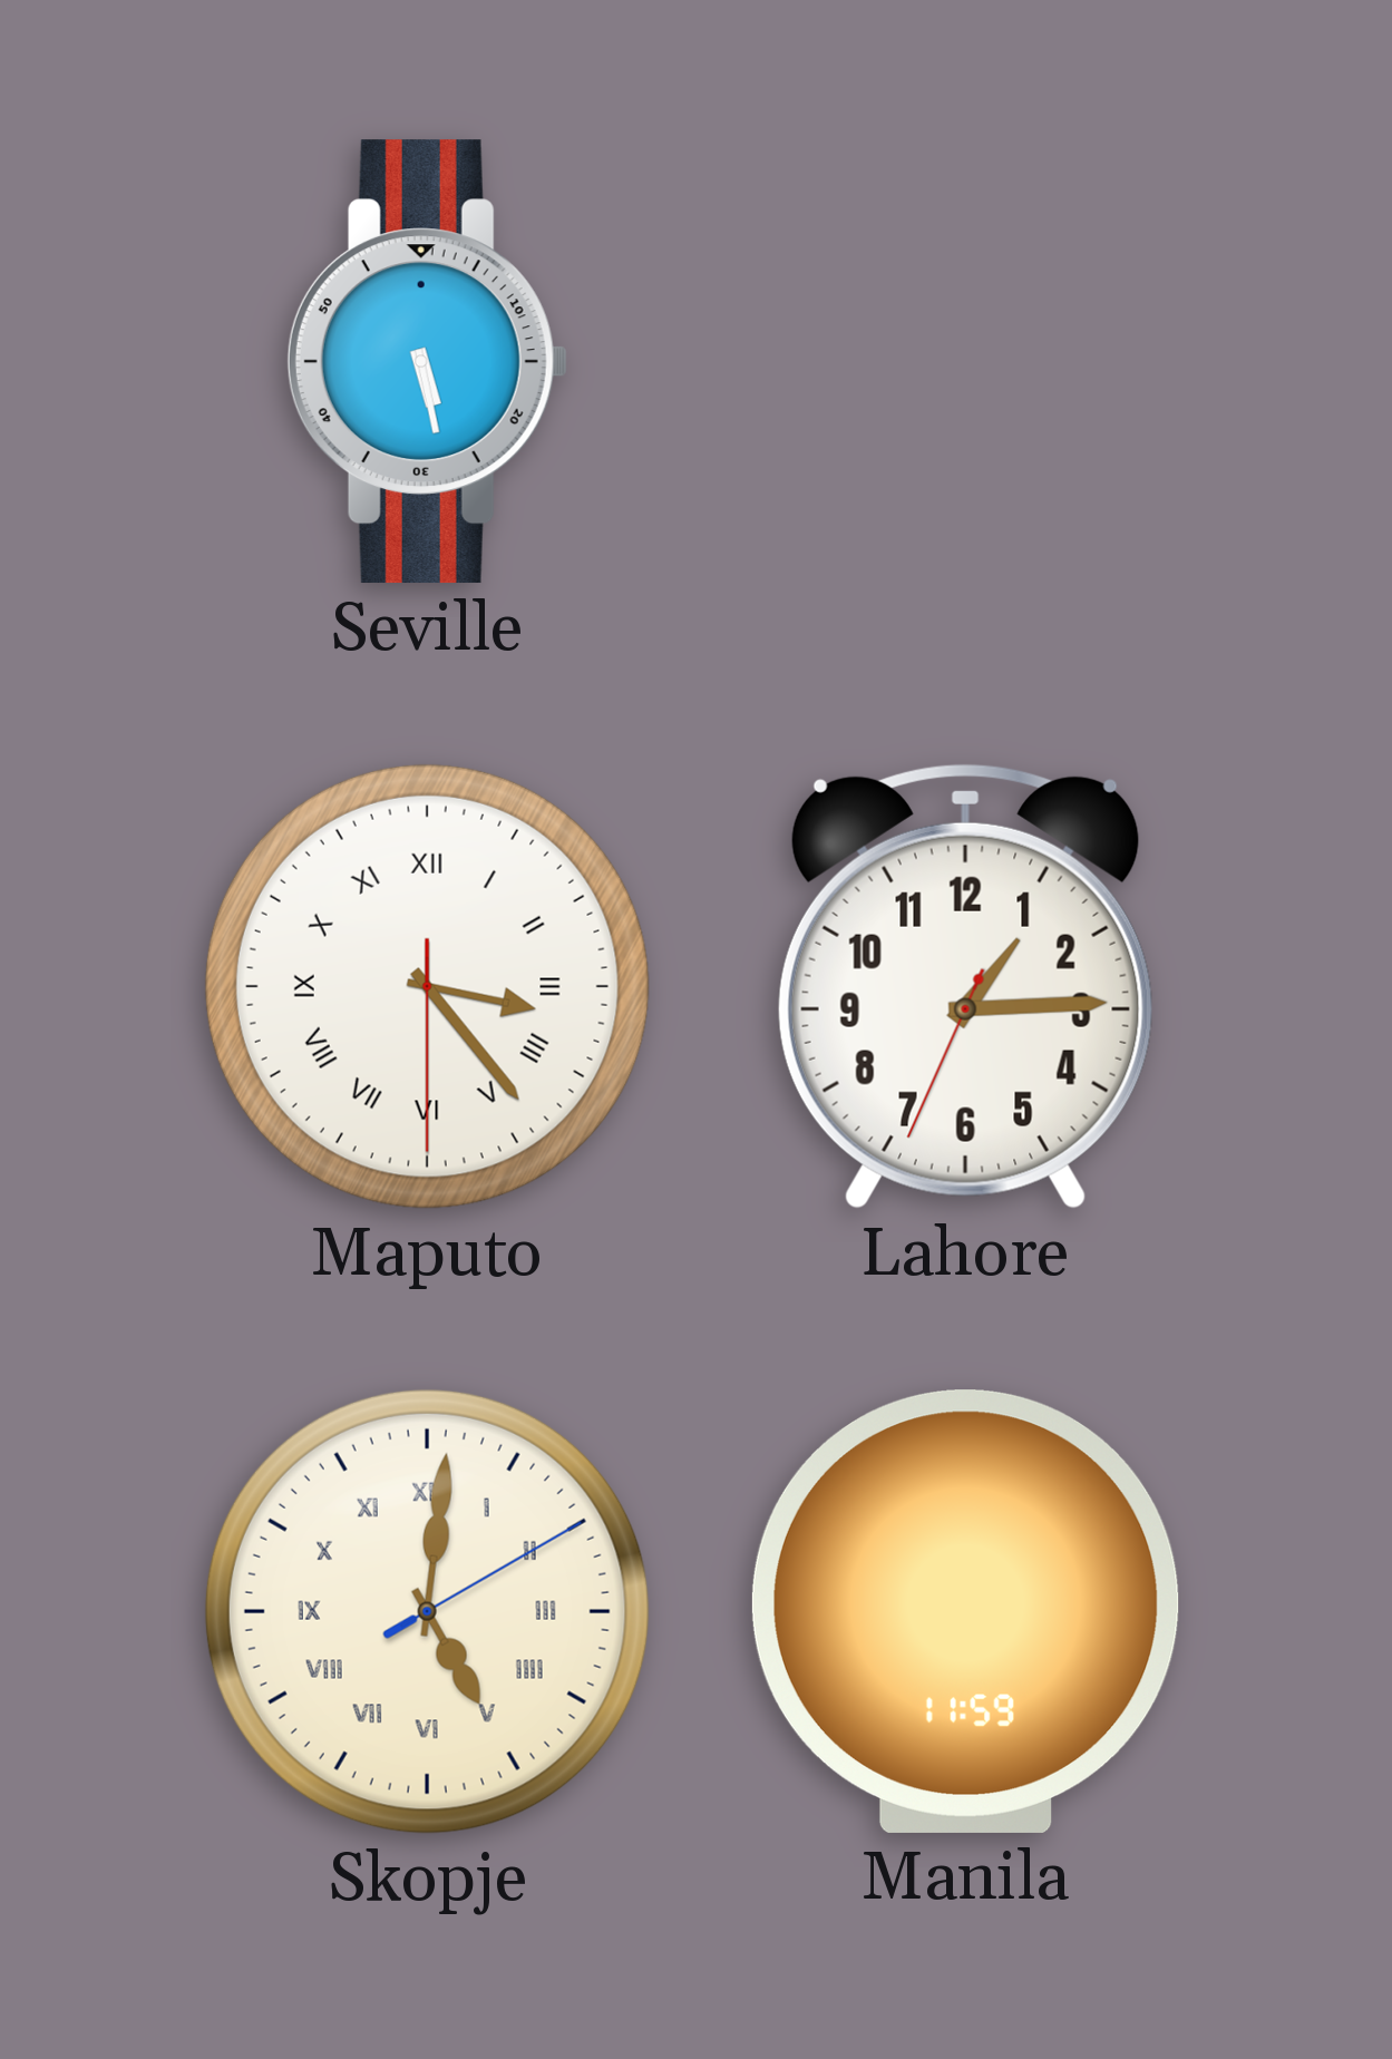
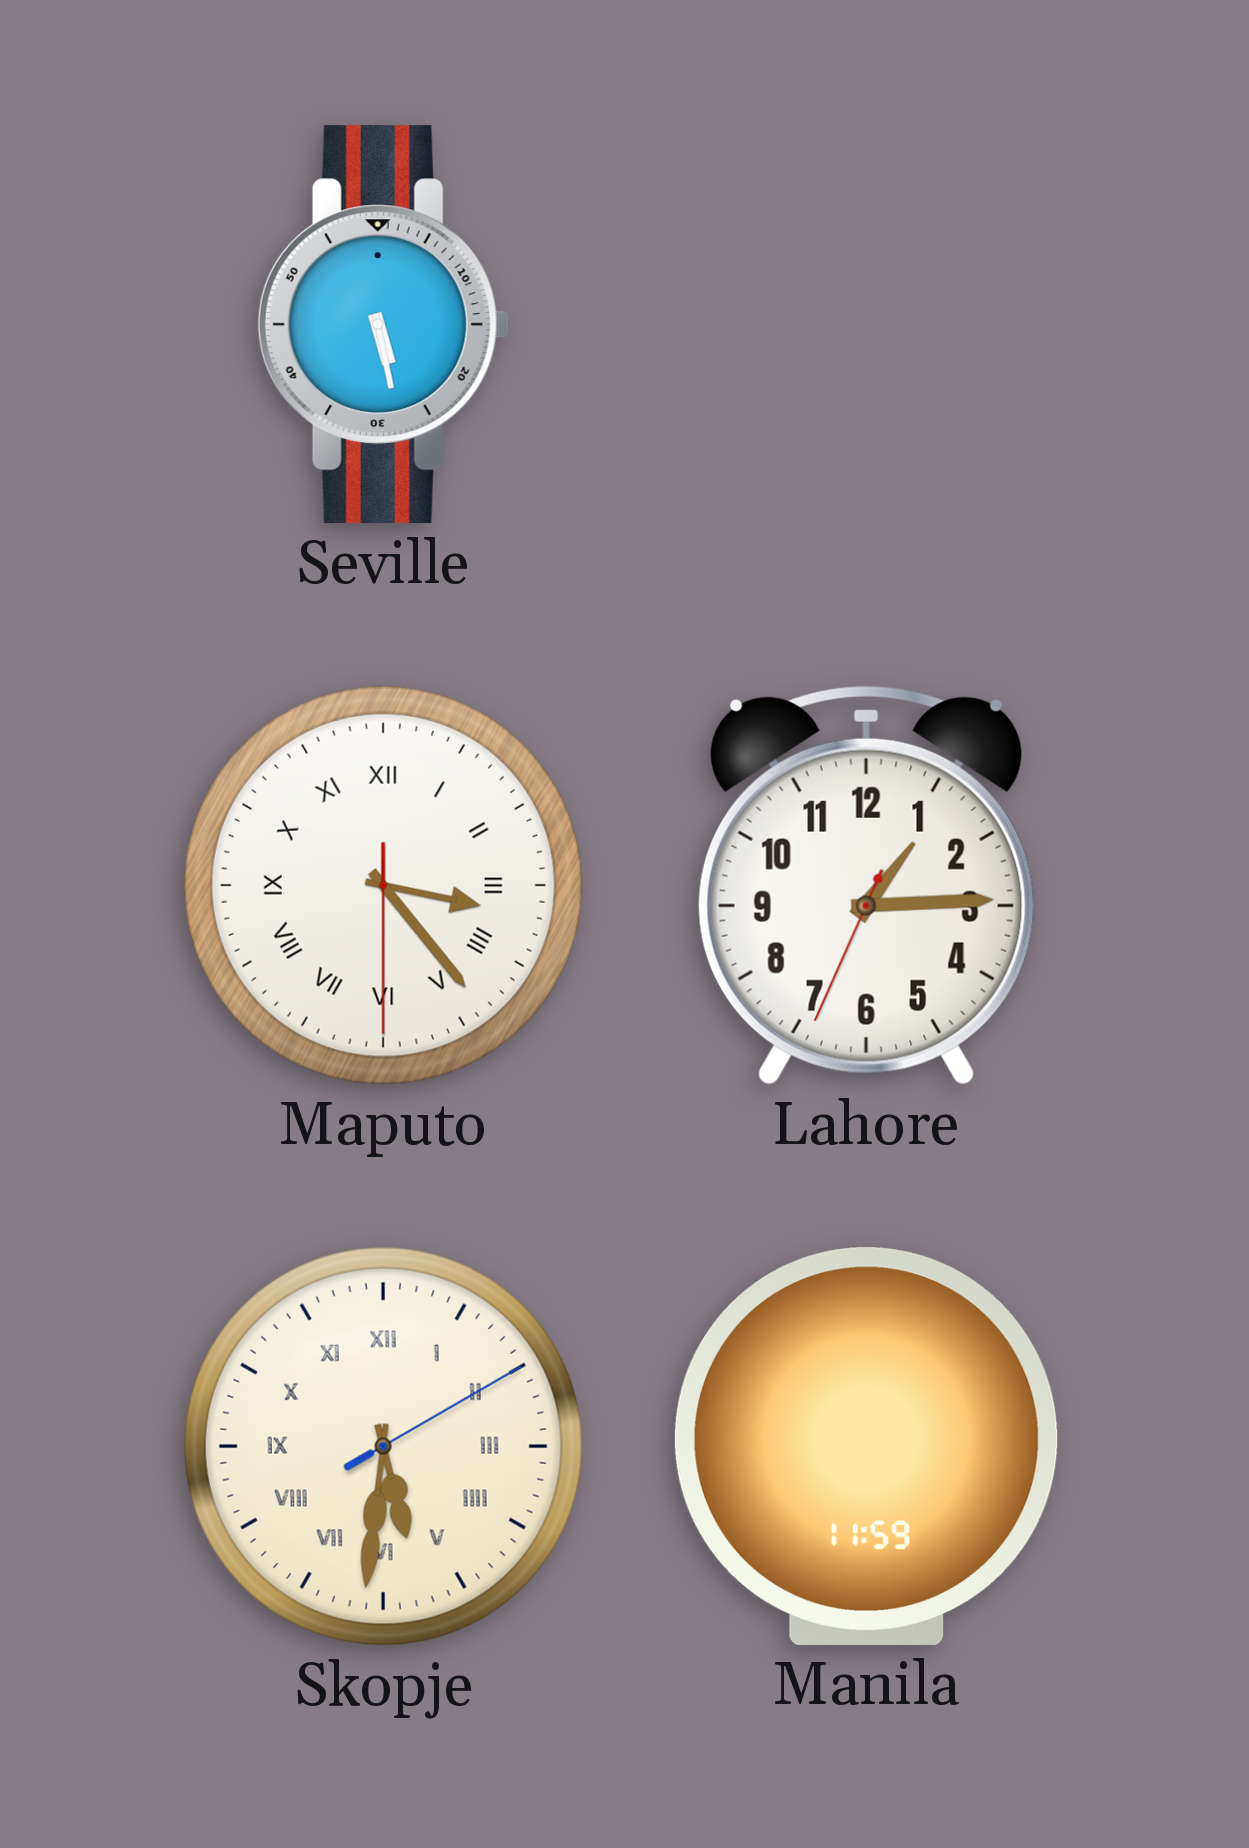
Skopje: 5:01 -> 5:31 (383, 1446)
